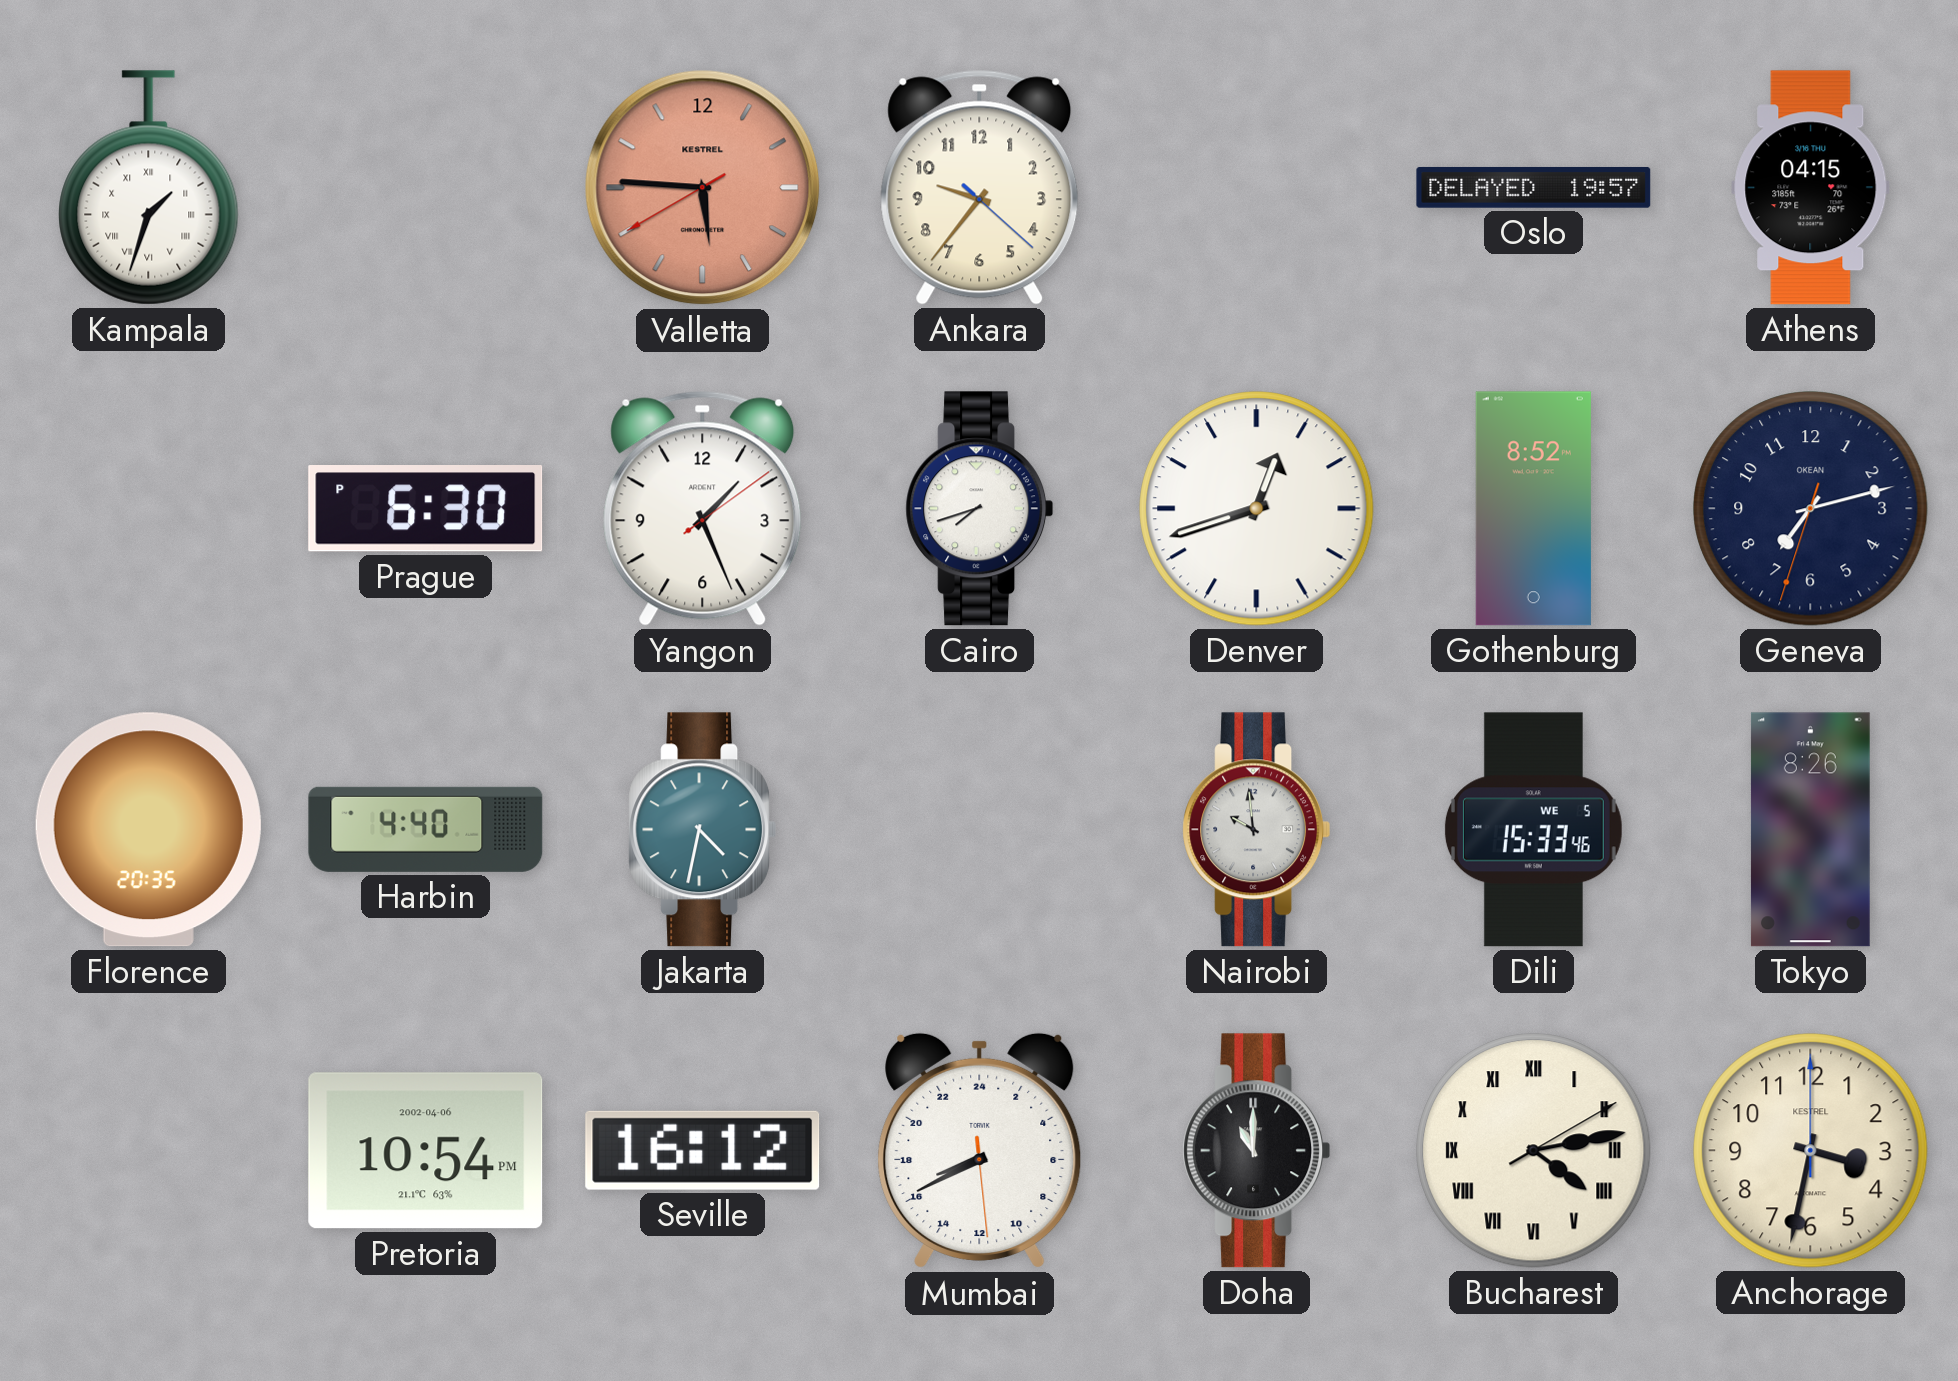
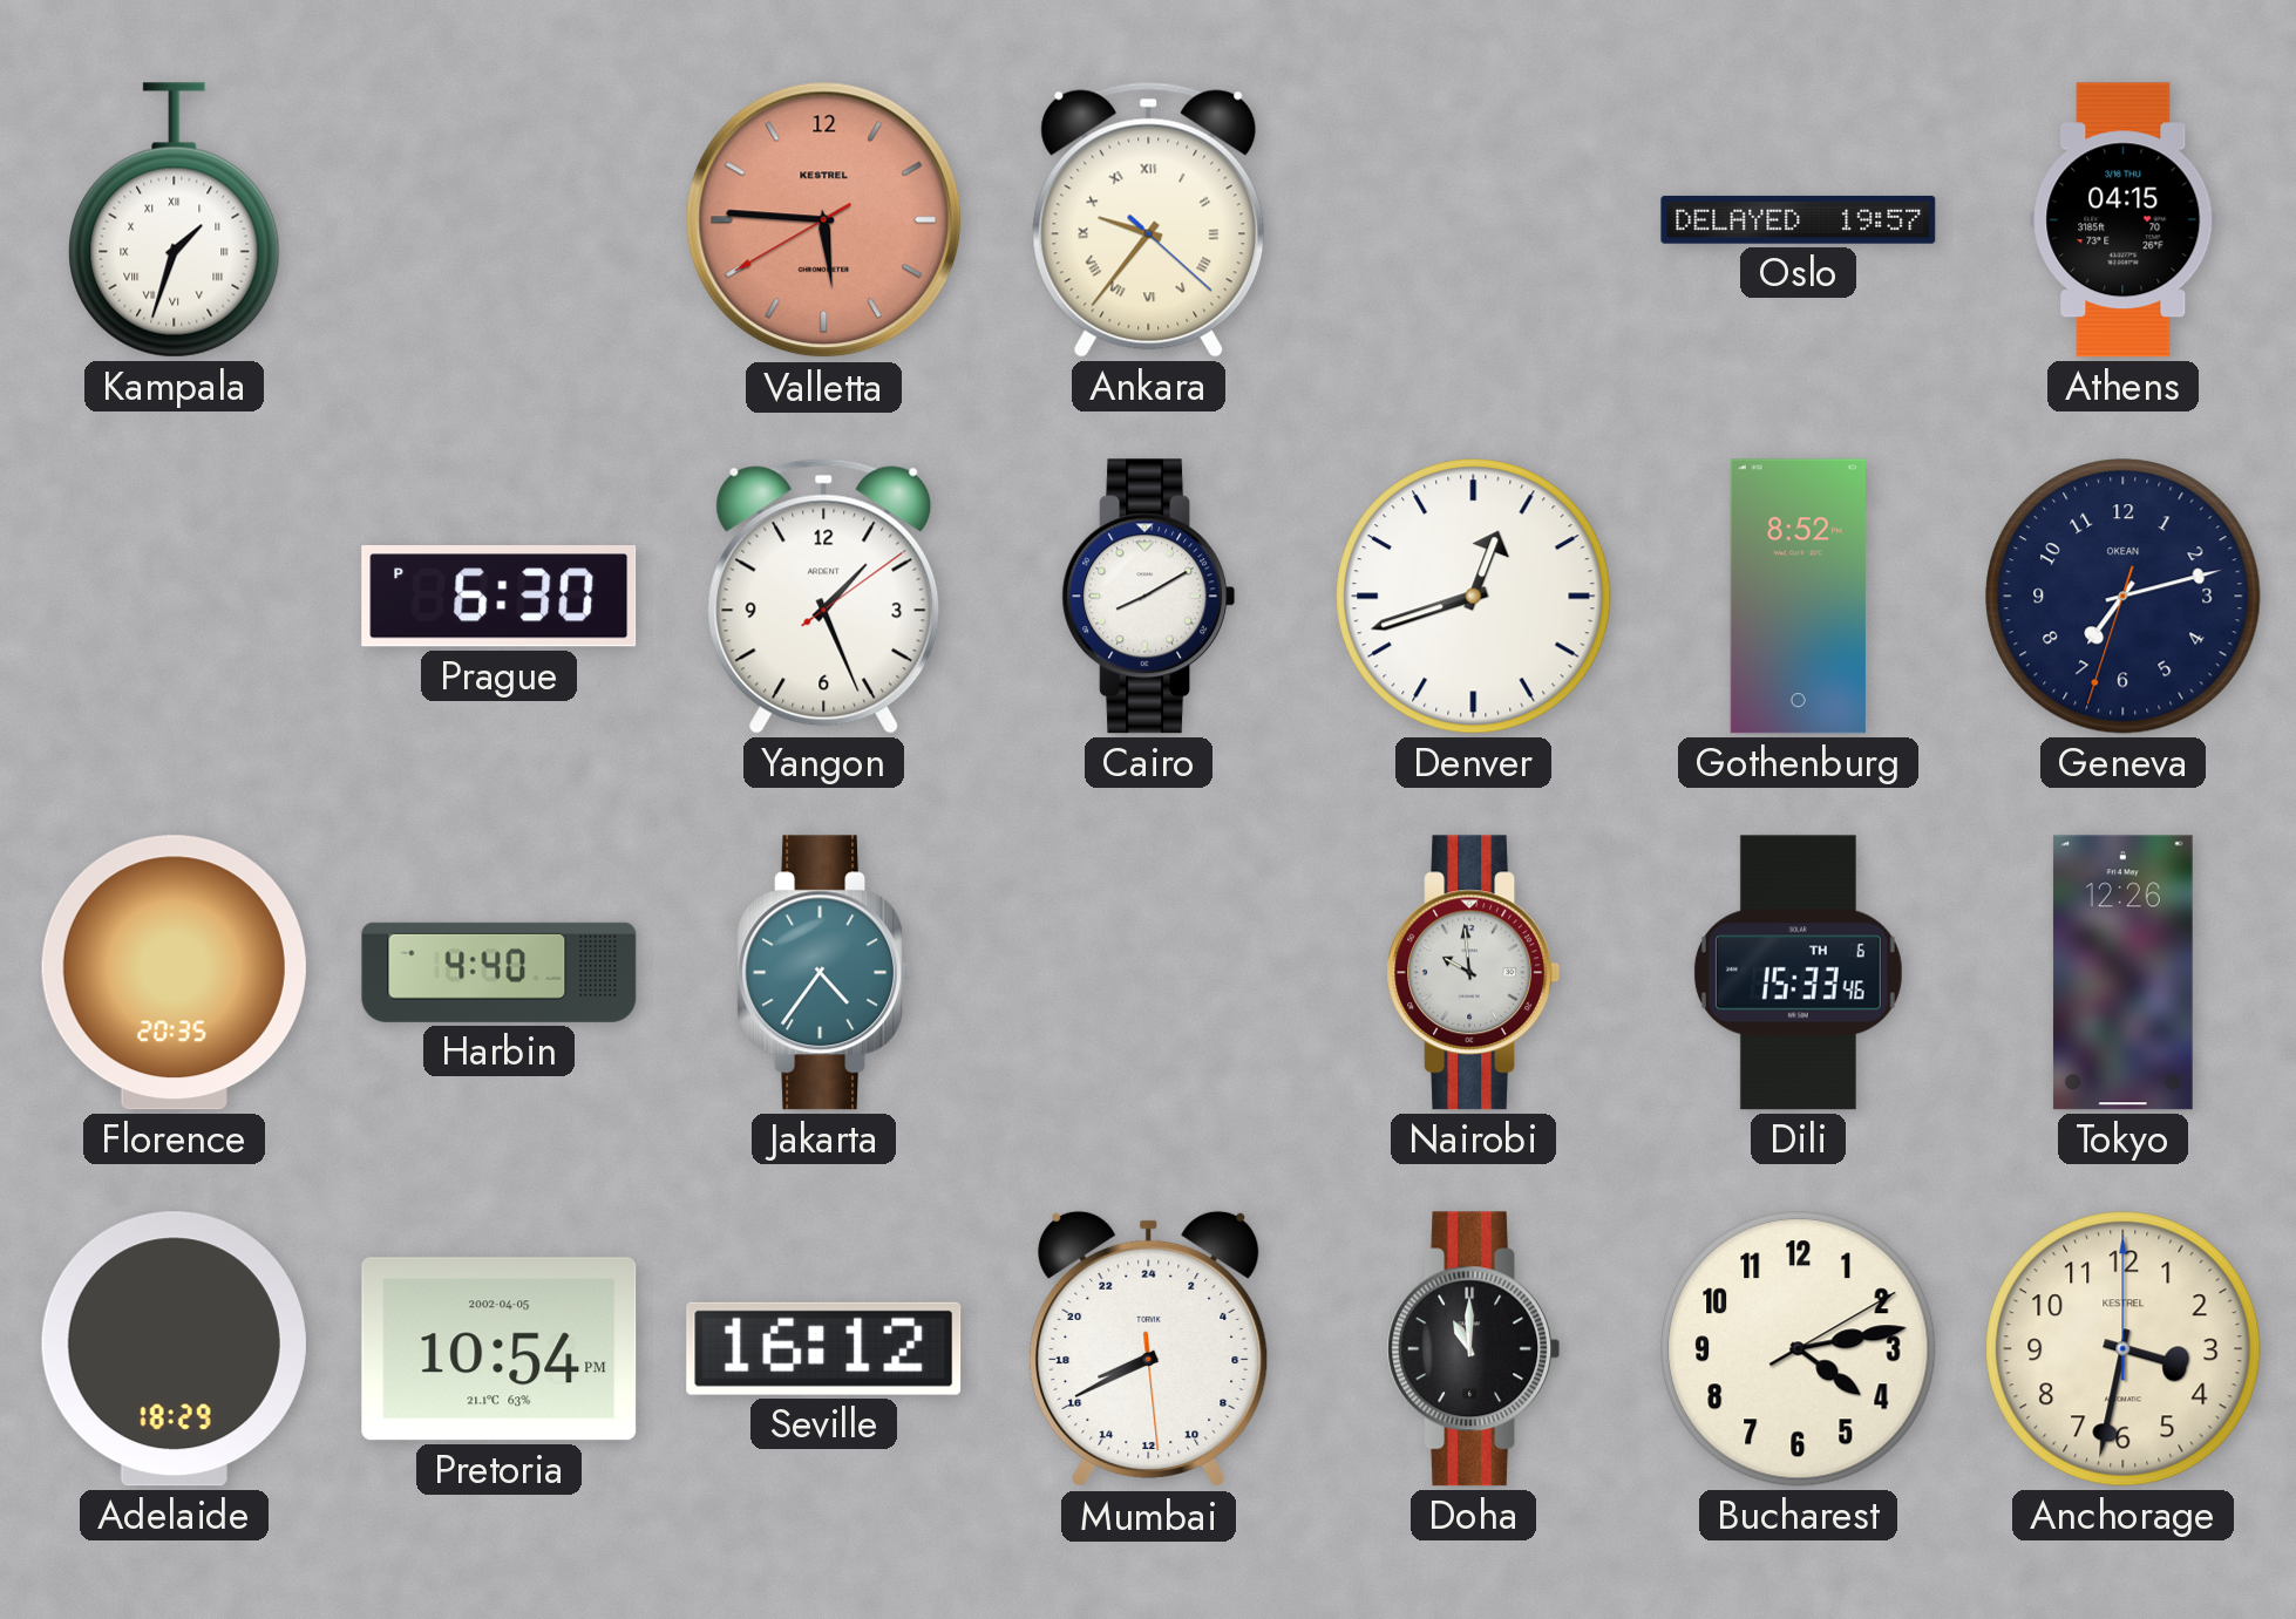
Ankara numerals: Arabic -> Roman (1149, 219)
Cairo: 7:42 -> 8:10 (1149, 597)
Jakarta: 4:32 -> 4:36 (824, 973)
Dili date: WE 5 -> TH 6 (1798, 973)
Tokyo: 8:26 -> 12:26 (2122, 973)
Adelaide: none -> 18:29 (174, 1349)
Pretoria date: 2002-04-06 -> 2002-04-05 (500, 1349)
Bucharest numerals: Roman -> Arabic (1799, 1349)
